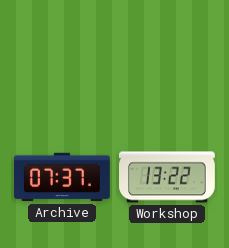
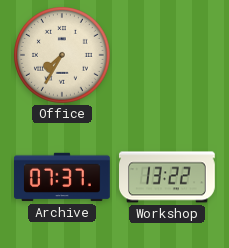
Office: none -> 7:35 (63, 56)
